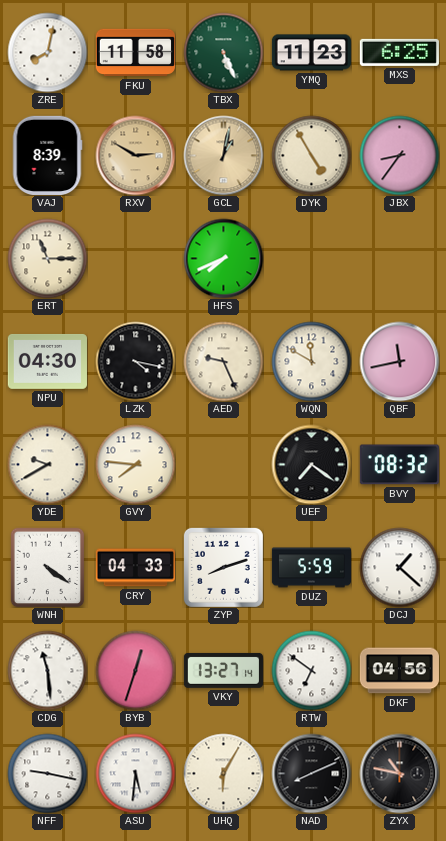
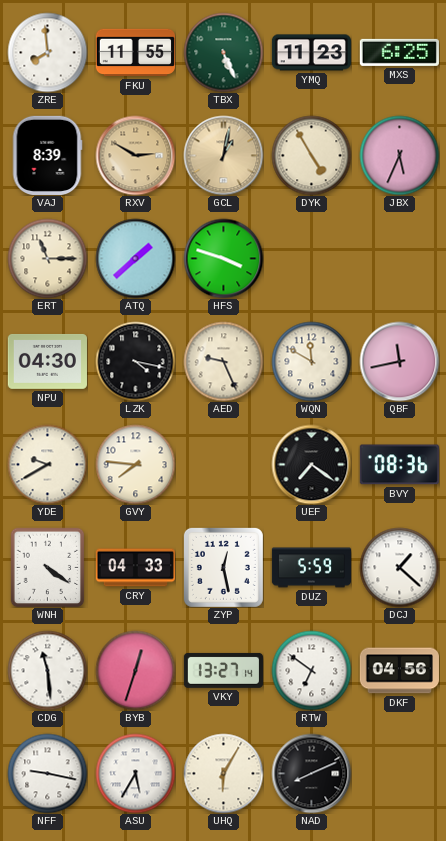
ZRE: 8:02 -> 7:59 (47, 52)
FKU: 11:58 -> 11:55 (135, 53)
JBX: 8:36 -> 5:34 (399, 155)
ATQ: none -> 1:38 (135, 258)
HFS: 7:41 -> 3:48 (223, 258)
BVY: 08:32 -> 08:36 (399, 465)
ZYP: 8:12 -> 12:28 (223, 567)
ASU: 5:31 -> 5:35 (135, 773)
ZYX: 10:47 -> none (399, 773)
